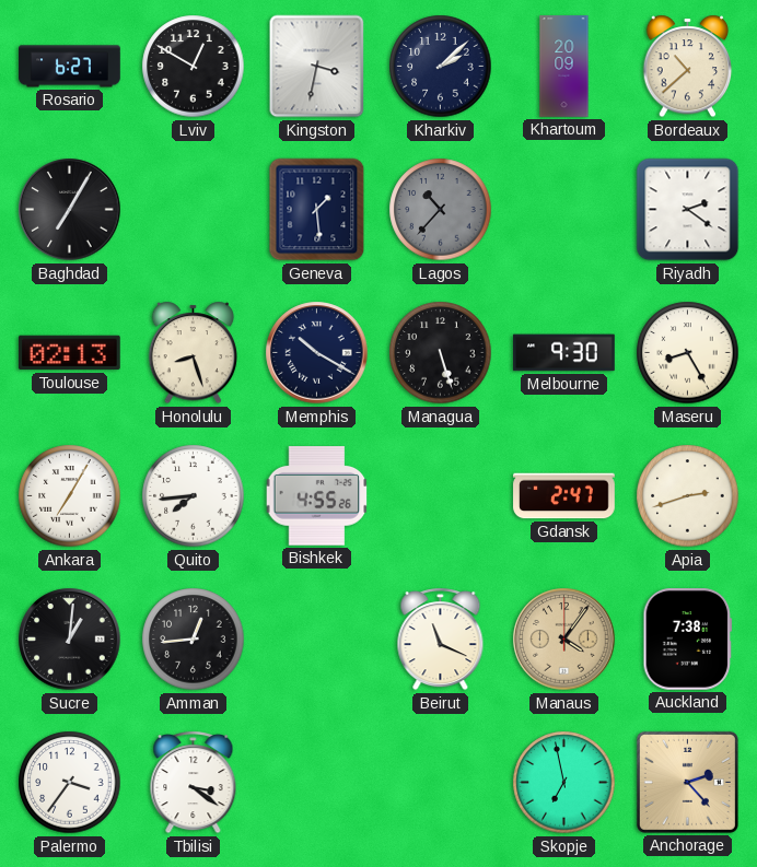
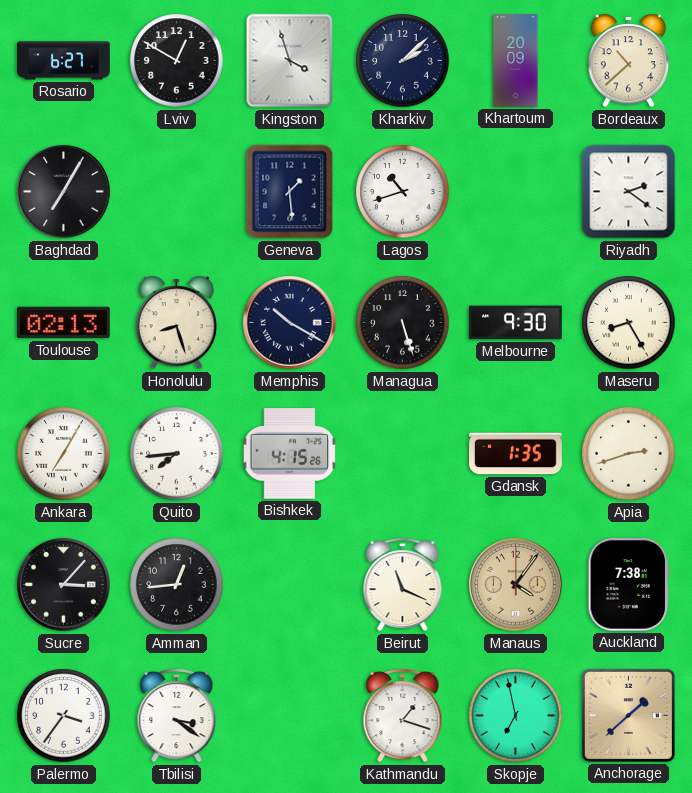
Kingston: 3:32 -> 3:57 (290, 61)
Lagos: 10:37 -> 10:42 (403, 192)
Lagos dial: grey -> white (403, 192)
Bishkek: 4:55 -> 4:15 (290, 454)
Gdansk: 2:47 -> 1:35 (516, 454)
Sucre: 1:01 -> 3:07 (64, 585)
Kathmandu: none -> 1:18 (403, 716)
Anchorage: 2:23 -> 1:38 (628, 715)
